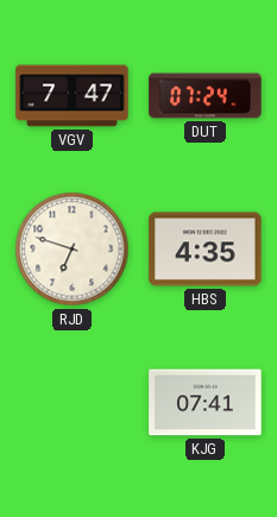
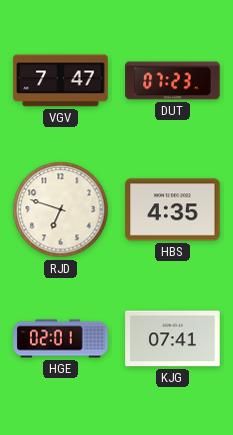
DUT: 07:24 -> 07:23 (173, 81)
HGE: none -> 02:01 (61, 339)
